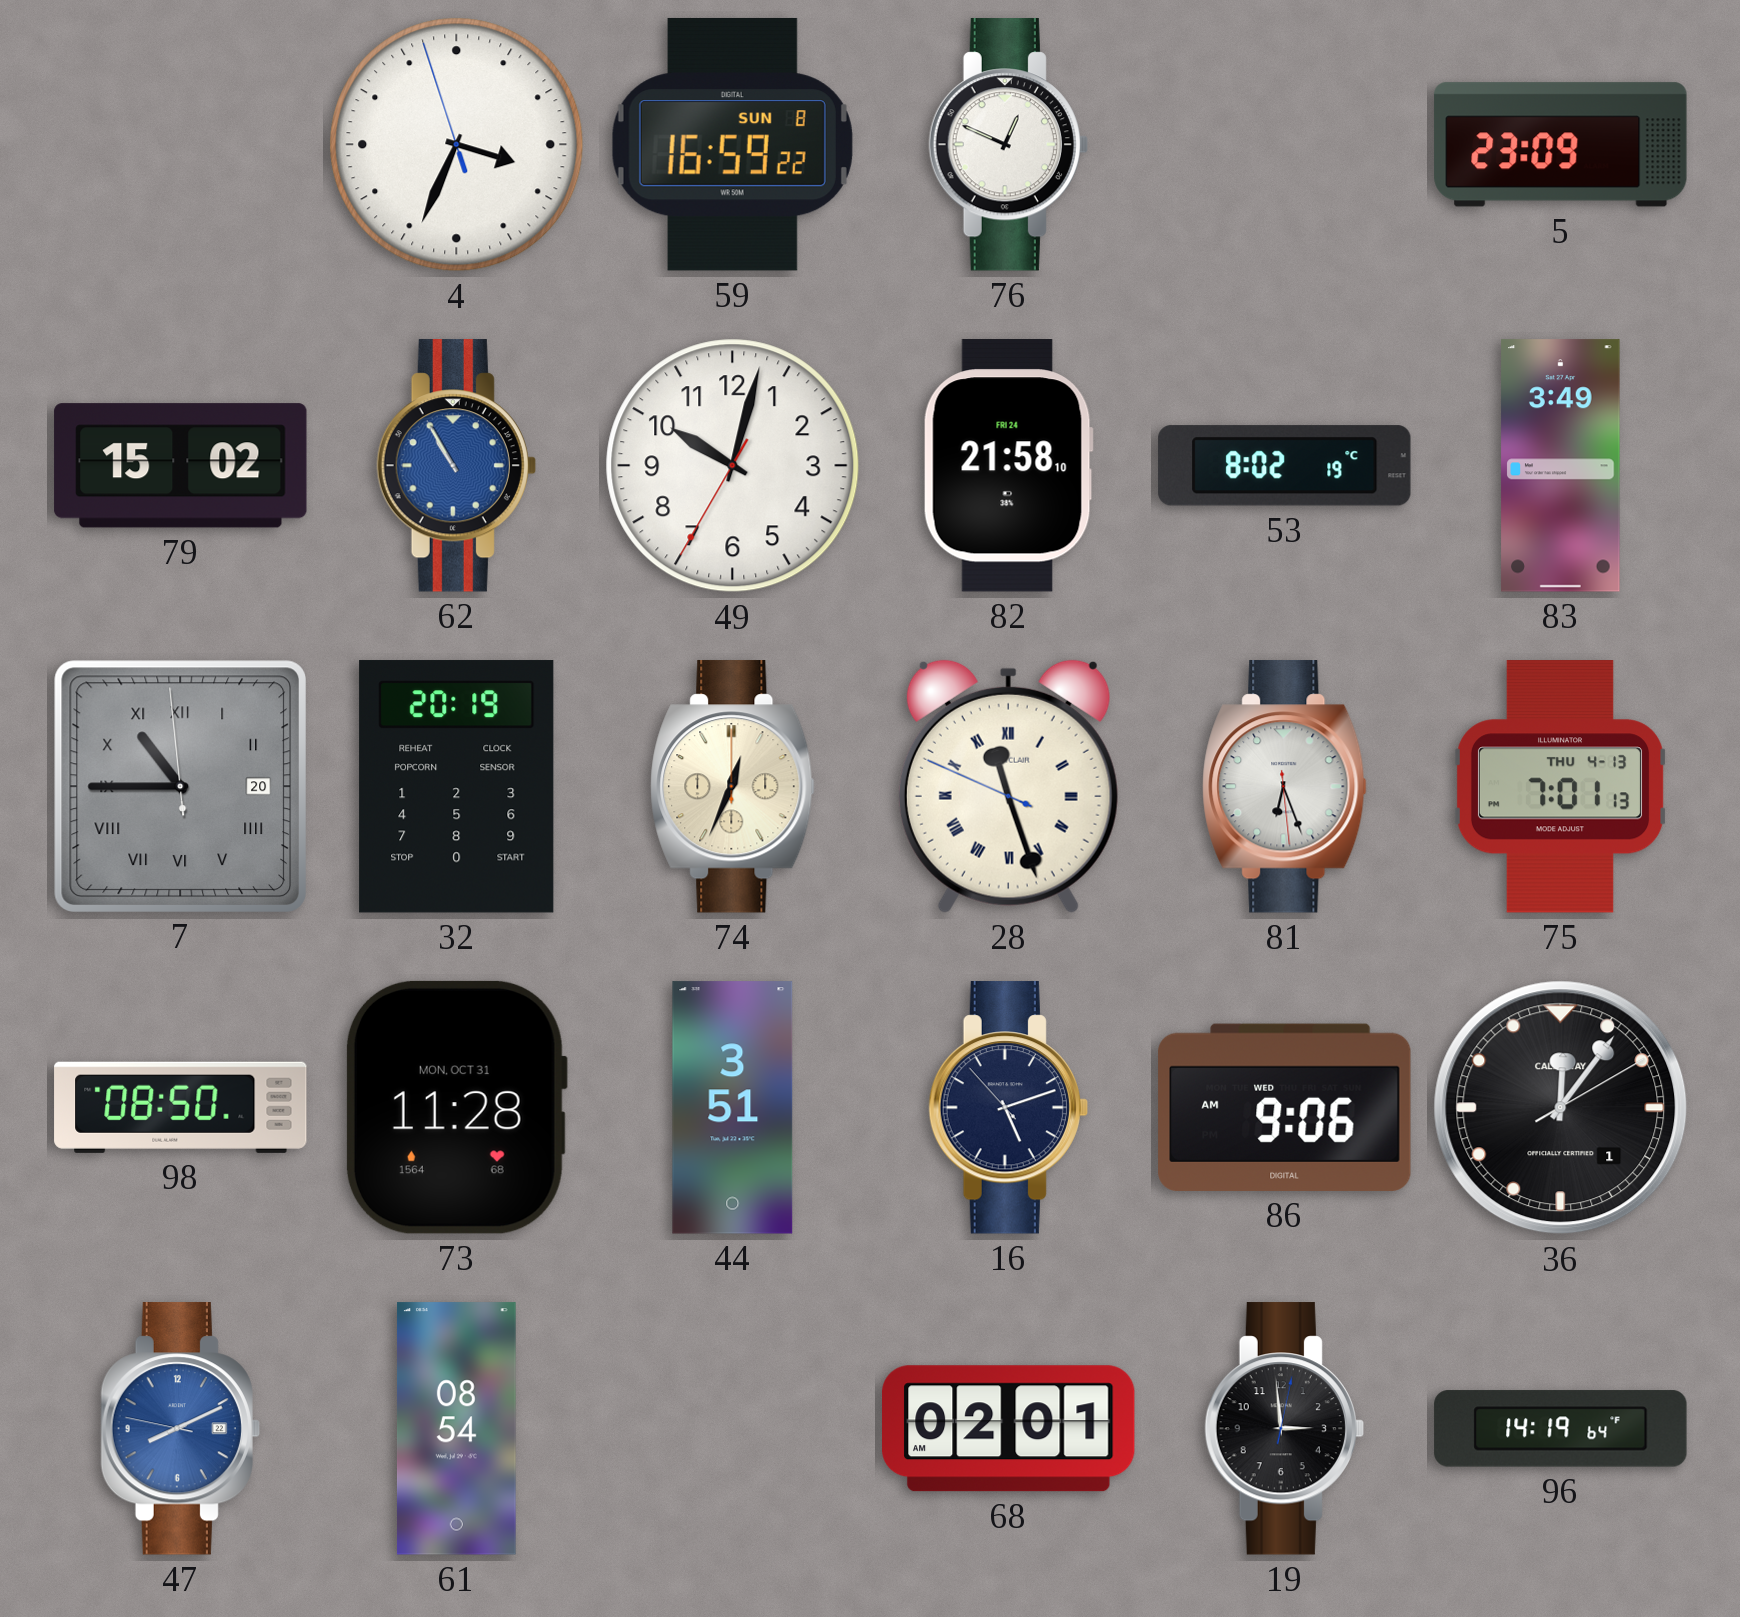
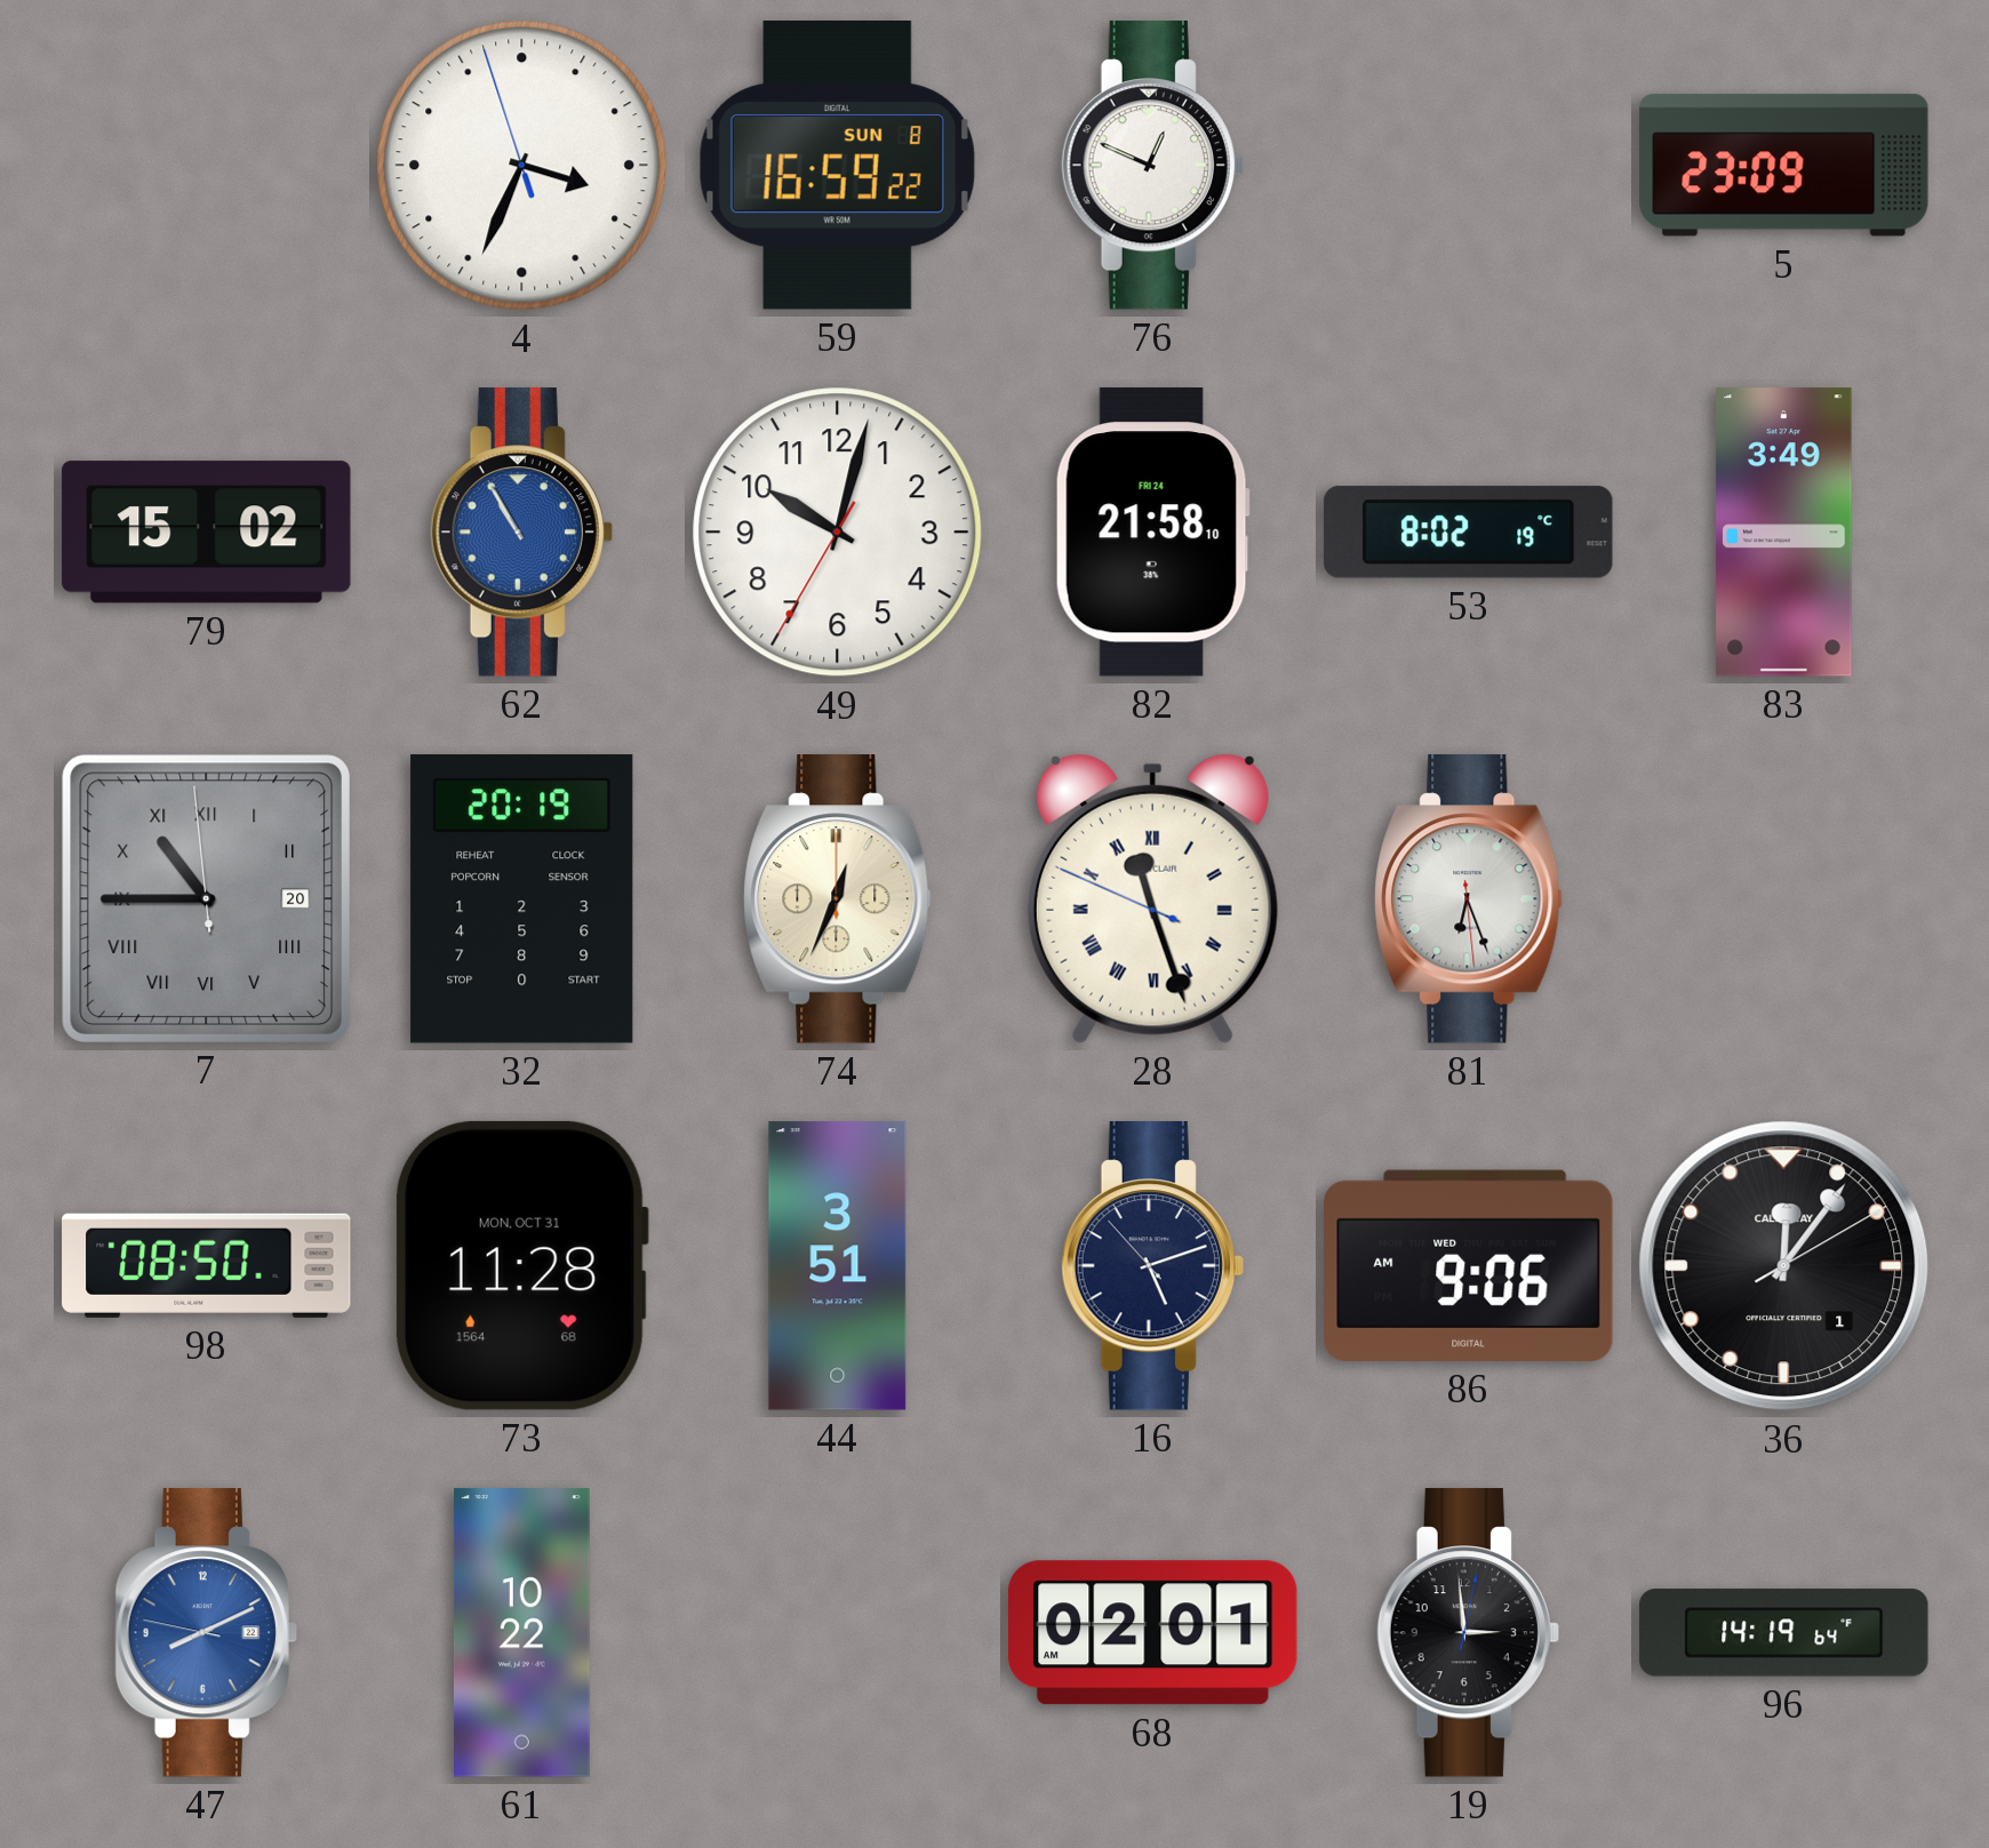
75: 7:01 -> none (1561, 787)
61: 08:54 -> 10:22 (521, 1633)
